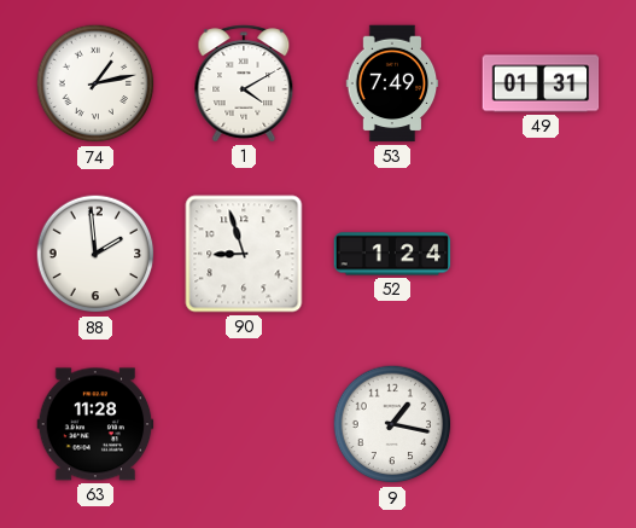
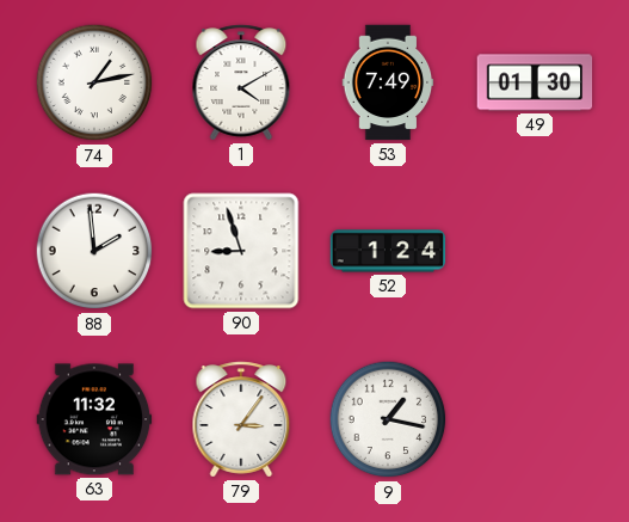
49: 01:31 -> 01:30 (535, 82)
63: 11:28 -> 11:32 (94, 419)
79: none -> 3:06 (241, 419)
